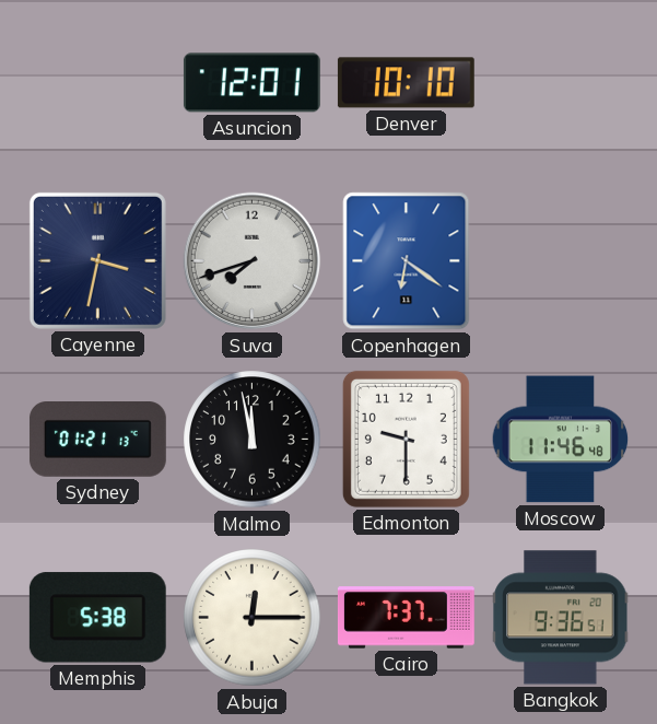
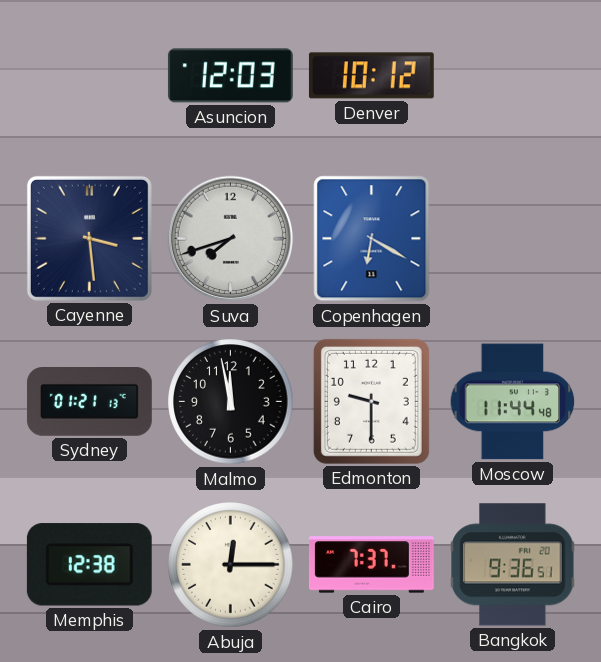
Asuncion: 12:01 -> 12:03 (230, 76)
Denver: 10:10 -> 10:12 (371, 76)
Cayenne: 3:32 -> 3:29 (89, 238)
Copenhagen: 6:21 -> 6:20 (372, 239)
Moscow: 11:46 -> 11:44 (513, 402)
Memphis: 5:38 -> 12:38 (89, 565)
